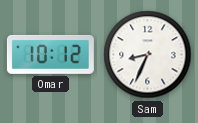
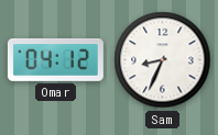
Omar: 10:12 -> 04:12 (55, 59)
